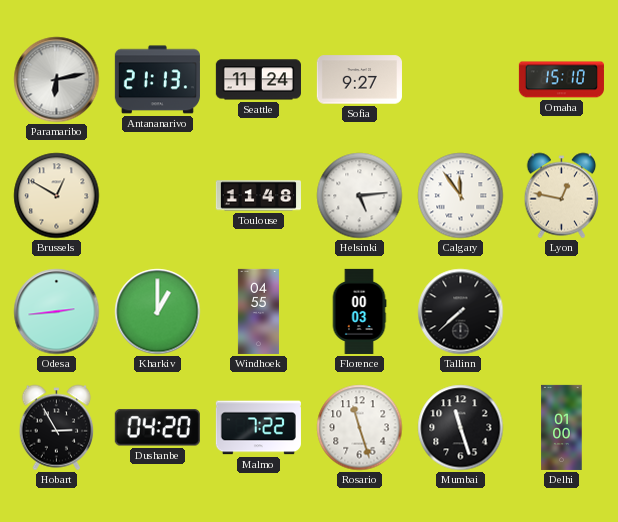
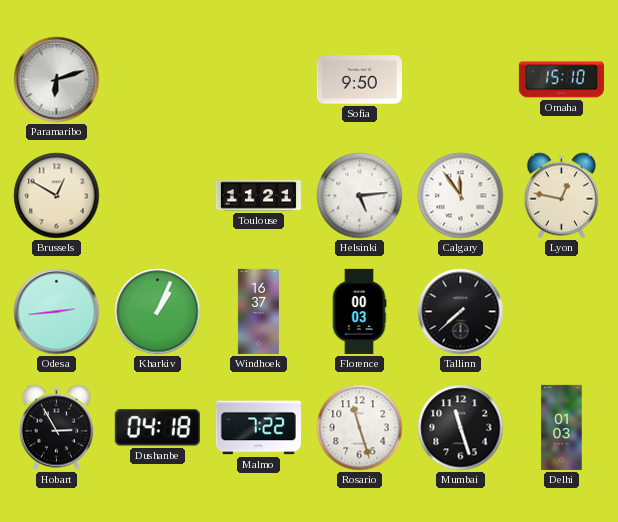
Paramaribo: 6:13 -> 6:12 (57, 80)
Antananarivo: 21:13 -> none (157, 80)
Seattle: 11:24 -> none (258, 80)
Sofia: 9:27 -> 9:50 (359, 80)
Toulouse: 11:48 -> 11:21 (258, 196)
Kharkiv: 1:00 -> 1:04 (158, 312)
Windhoek: 04:55 -> 16:37 (258, 311)
Dushanbe: 04:20 -> 04:18 (157, 428)
Delhi: 01:00 -> 01:03 (562, 427)
